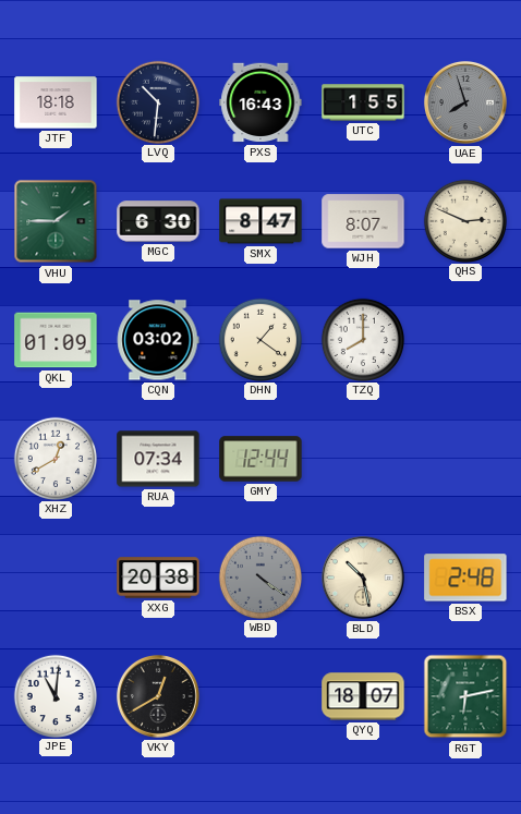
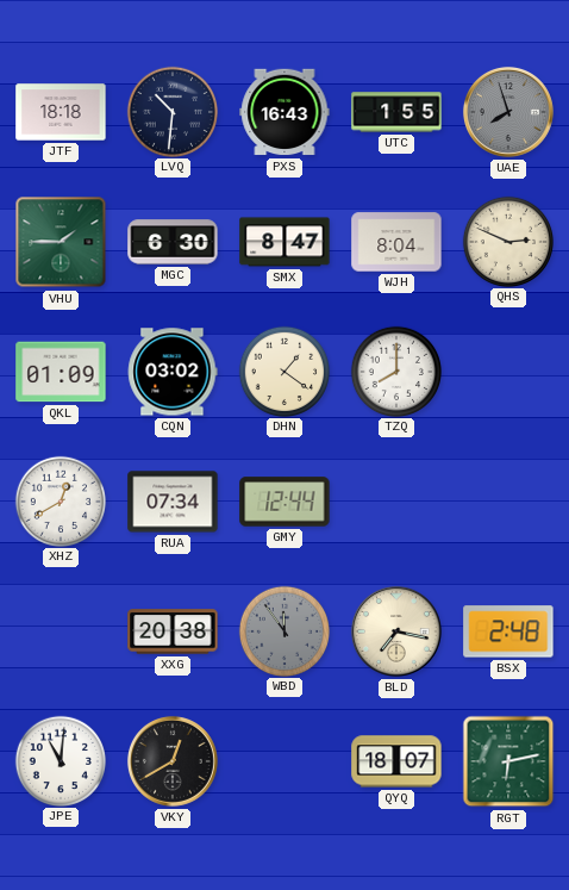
WJH: 8:07 -> 8:04 (396, 242)
WBD: 4:21 -> 11:54 (283, 630)
BLD: 10:28 -> 7:17 (396, 631)
